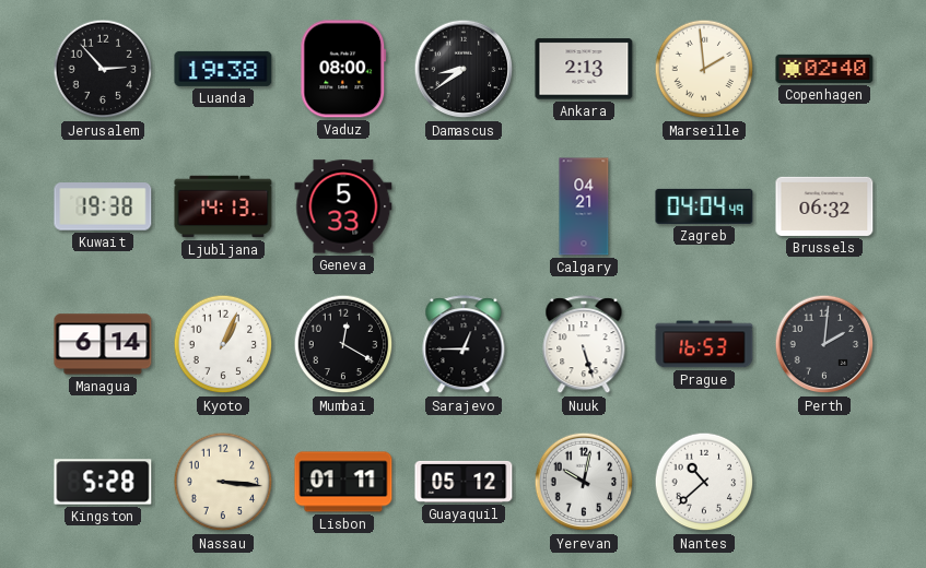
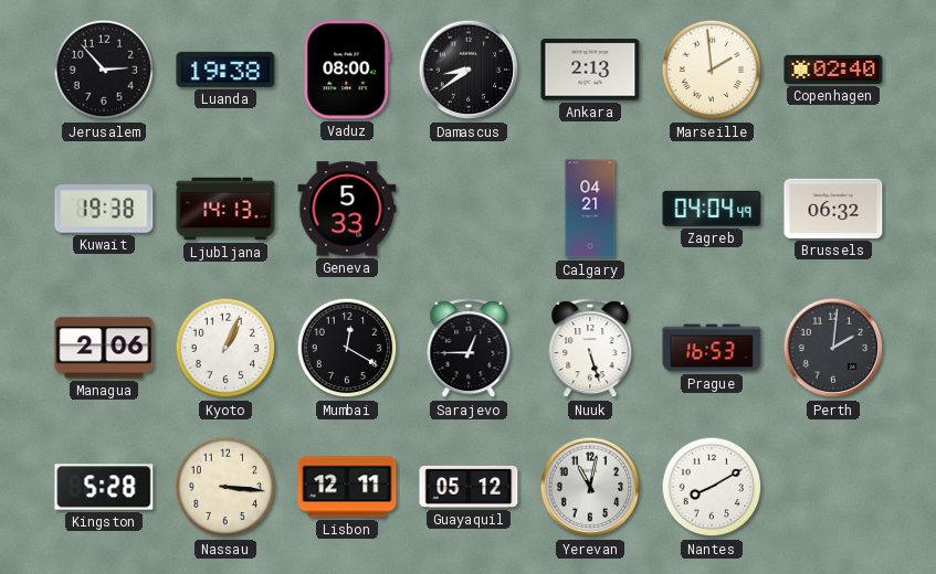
Managua: 6:14 -> 2:06 (104, 348)
Lisbon: 01:11 -> 12:11 (347, 487)
Yerevan: 10:02 -> 11:02 (590, 487)
Nantes: 10:38 -> 8:10 (712, 487)
